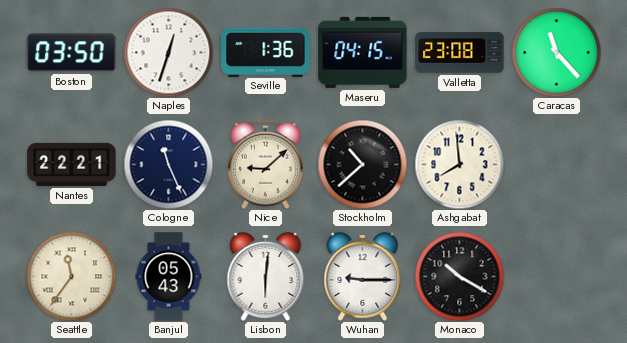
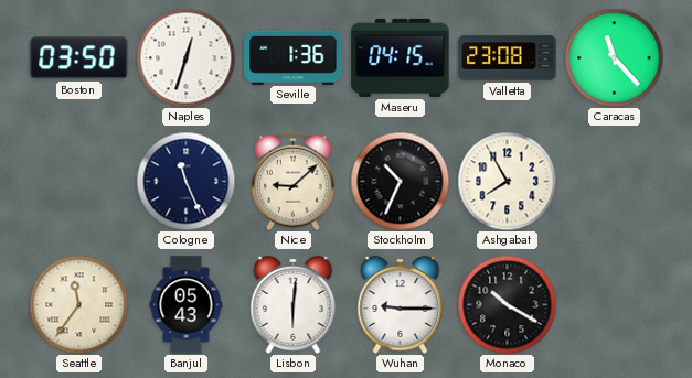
Nantes: 22:21 -> none (72, 164)
Stockholm: 10:38 -> 10:34 (400, 181)
Ashgabat: 7:59 -> 7:55 (507, 181)
